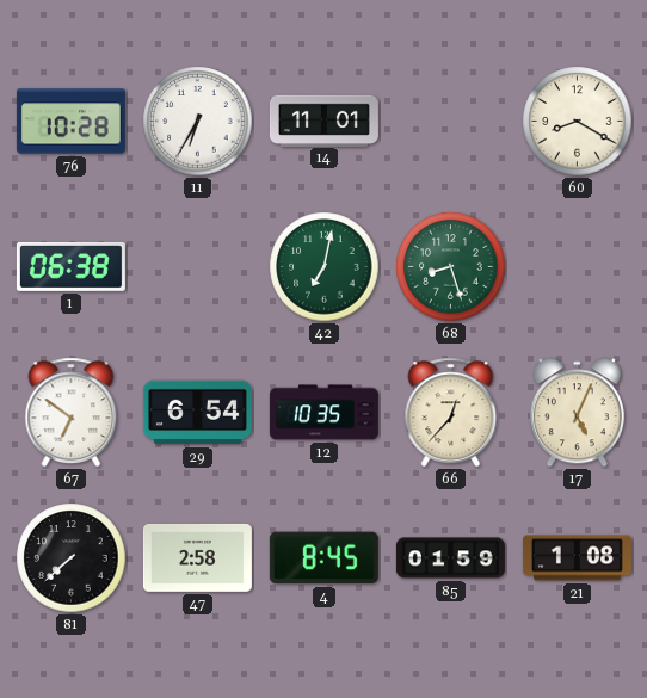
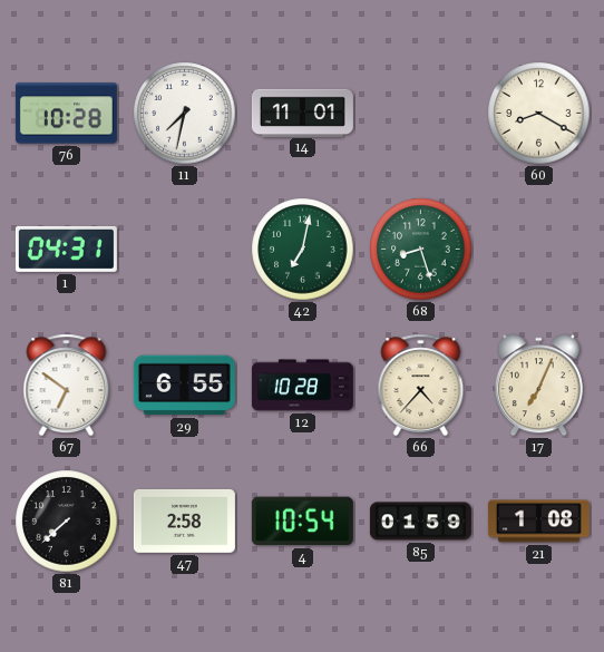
11: 6:35 -> 7:32 (185, 114)
1: 06:38 -> 04:31 (66, 249)
29: 6:54 -> 6:55 (184, 386)
12: 10:35 -> 10:28 (302, 386)
66: 12:37 -> 4:37 (421, 386)
17: 5:04 -> 7:04 (538, 386)
4: 8:45 -> 10:54 (302, 522)
